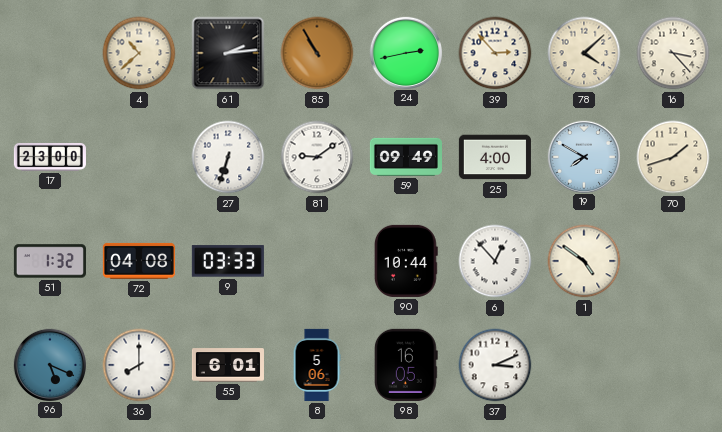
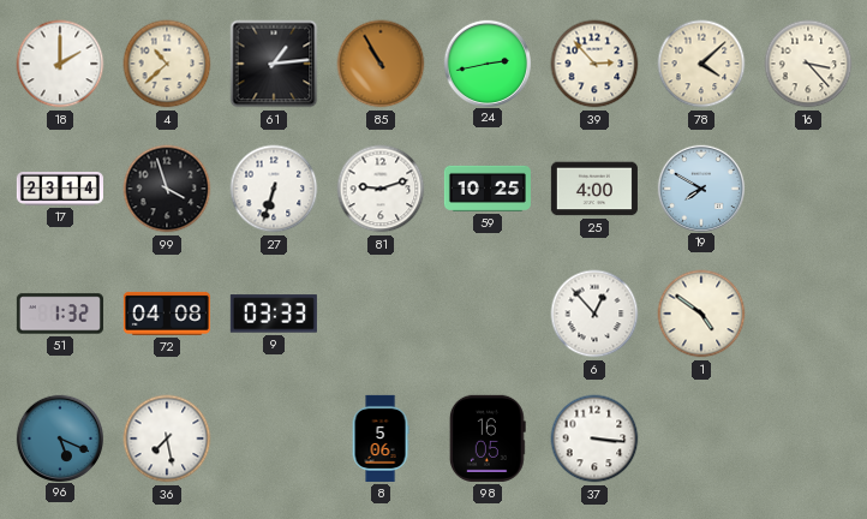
18: none -> 2:00 (60, 64)
61: 2:14 -> 1:14 (274, 64)
17: 23:00 -> 23:14 (60, 190)
99: none -> 3:57 (167, 189)
81: 9:09 -> 9:12 (381, 189)
59: 09:49 -> 10:25 (488, 189)
70: 1:42 -> none (673, 157)
90: 10:44 -> none (406, 261)
36: 8:00 -> 7:28 (167, 439)
55: 6:01 -> none (228, 365)
37: 3:11 -> 3:16 (594, 439)
